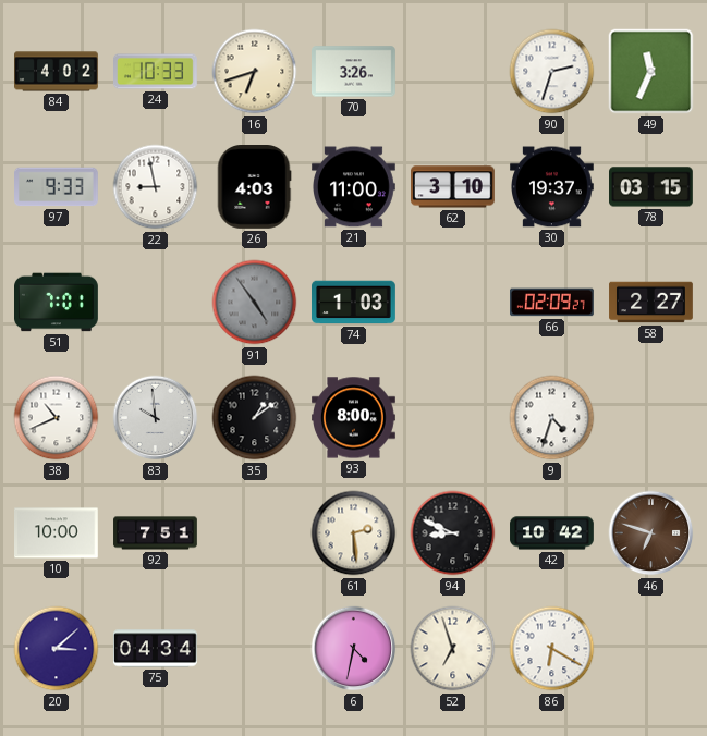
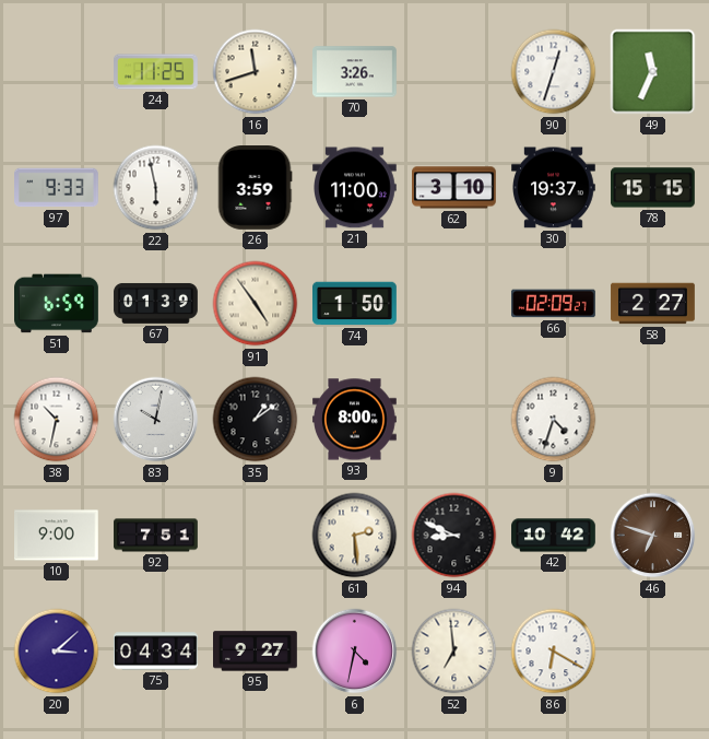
84: 4:02 -> none (57, 72)
24: 10:33 -> 11:25 (156, 72)
16: 6:42 -> 11:42 (256, 72)
90: 2:33 -> 12:33 (554, 72)
22: 8:58 -> 5:58 (156, 188)
26: 4:03 -> 3:59 (255, 188)
78: 03:15 -> 15:15 (653, 188)
51: 7:01 -> 6:59 (57, 304)
67: none -> 01:39 (156, 303)
91 dial: grey -> cream (256, 304)
74: 1:03 -> 1:50 (355, 304)
38: 10:41 -> 10:32 (57, 420)
83: 9:59 -> 10:02 (156, 420)
10: 10:00 -> 9:00 (57, 536)
95: none -> 9:27 (256, 652)
52: 6:57 -> 6:59 (454, 652)
